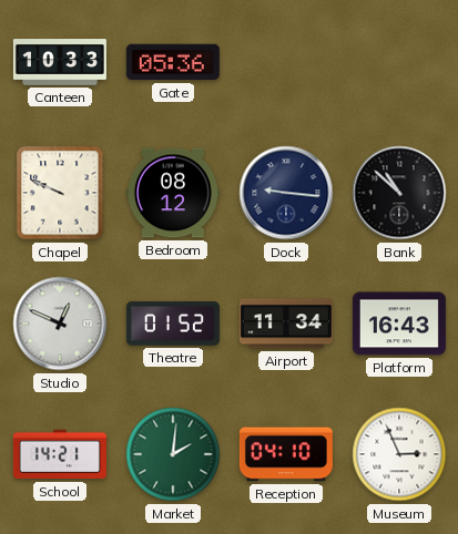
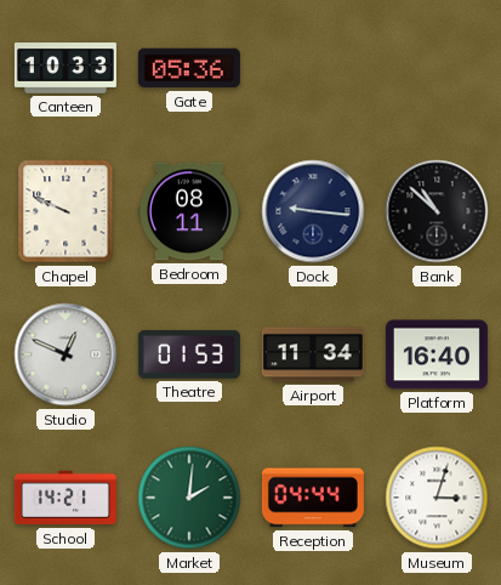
Bedroom: 08:12 -> 08:11 (189, 211)
Theatre: 01:52 -> 01:53 (189, 354)
Platform: 16:43 -> 16:40 (437, 354)
Reception: 04:10 -> 04:44 (313, 498)
Museum: 2:56 -> 3:03 (437, 498)
